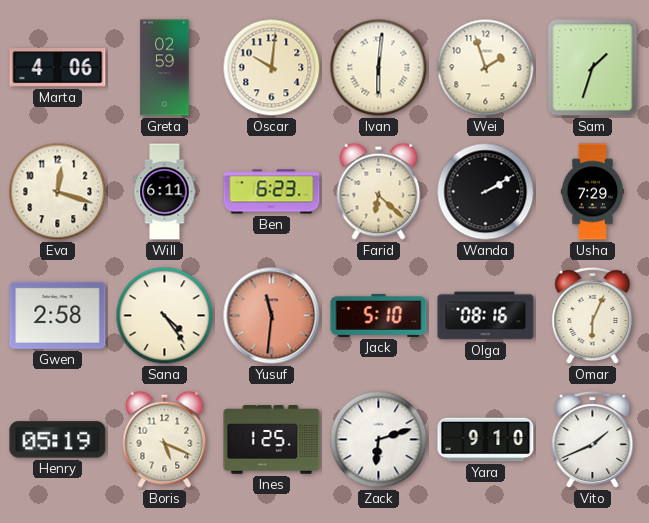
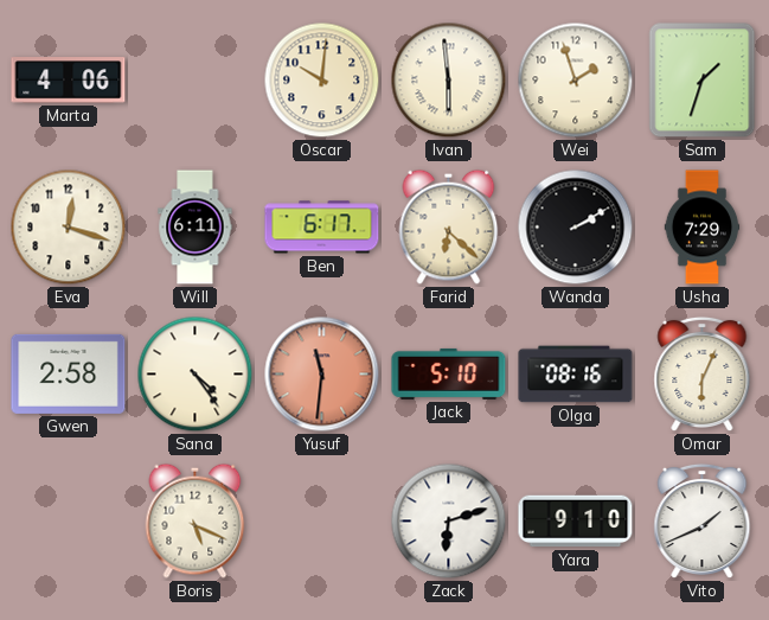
Greta: 02:59 -> none (165, 68)
Ivan: 6:01 -> 5:59 (449, 81)
Ben: 6:23 -> 6:17 (322, 228)
Henry: 05:19 -> none (58, 440)
Ines: 1:25 -> none (272, 440)
